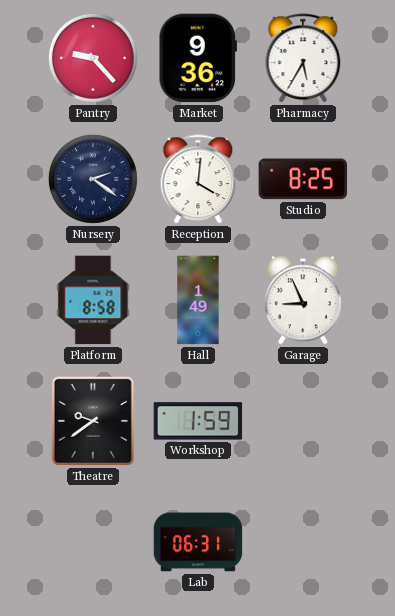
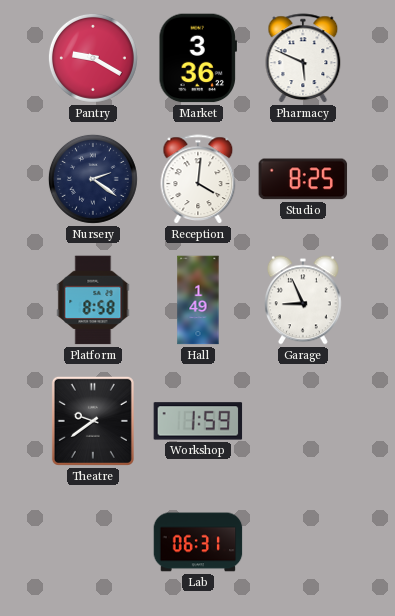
Pantry: 9:23 -> 9:20 (93, 58)
Market: 9:36 -> 3:36 (197, 58)
Pharmacy: 5:35 -> 5:49 (303, 58)
